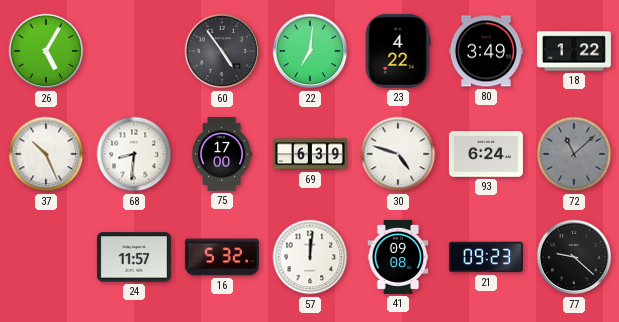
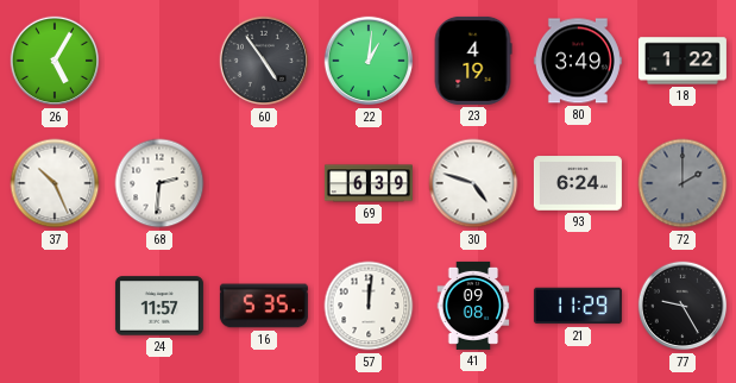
22: 7:01 -> 1:01 (369, 61)
23: 4:22 -> 4:19 (473, 61)
68: 8:31 -> 2:31 (159, 183)
75: 17:00 -> none (223, 154)
72: 11:08 -> 2:00 (682, 183)
16: 5:32 -> 5:35 (264, 306)
21: 09:23 -> 11:29 (578, 306)
77: 9:22 -> 9:25 (682, 306)
